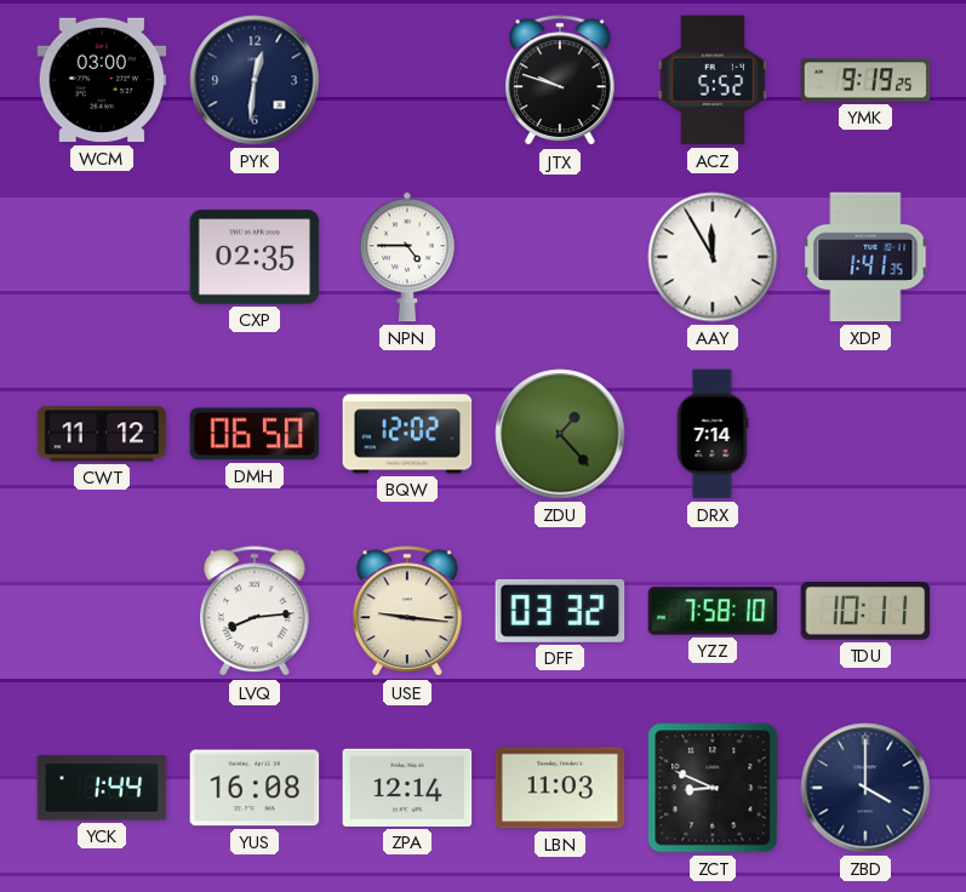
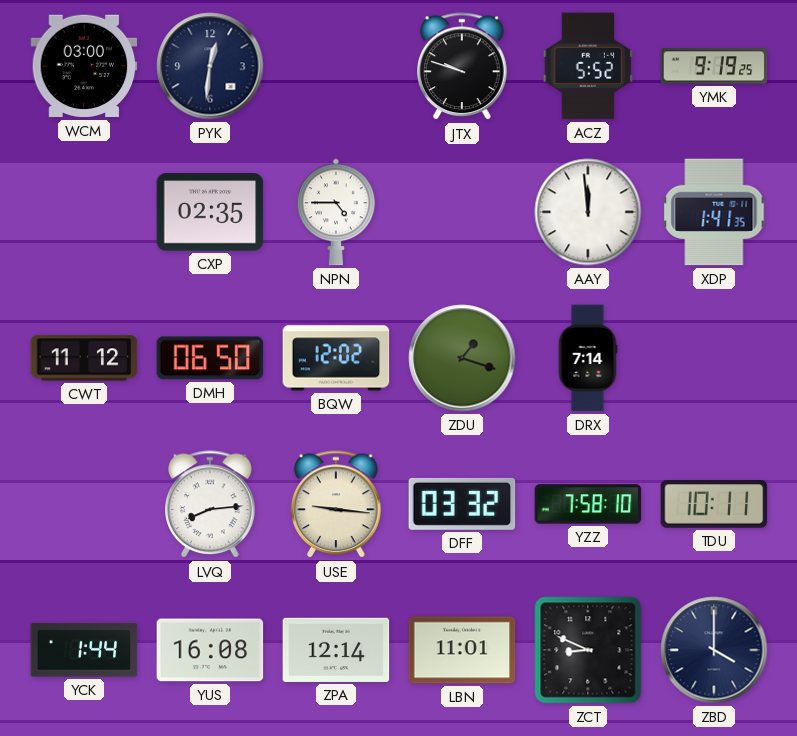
AAY: 11:55 -> 11:59 (588, 212)
ZDU: 1:23 -> 1:18 (462, 358)
LBN: 11:03 -> 11:01 (462, 650)
